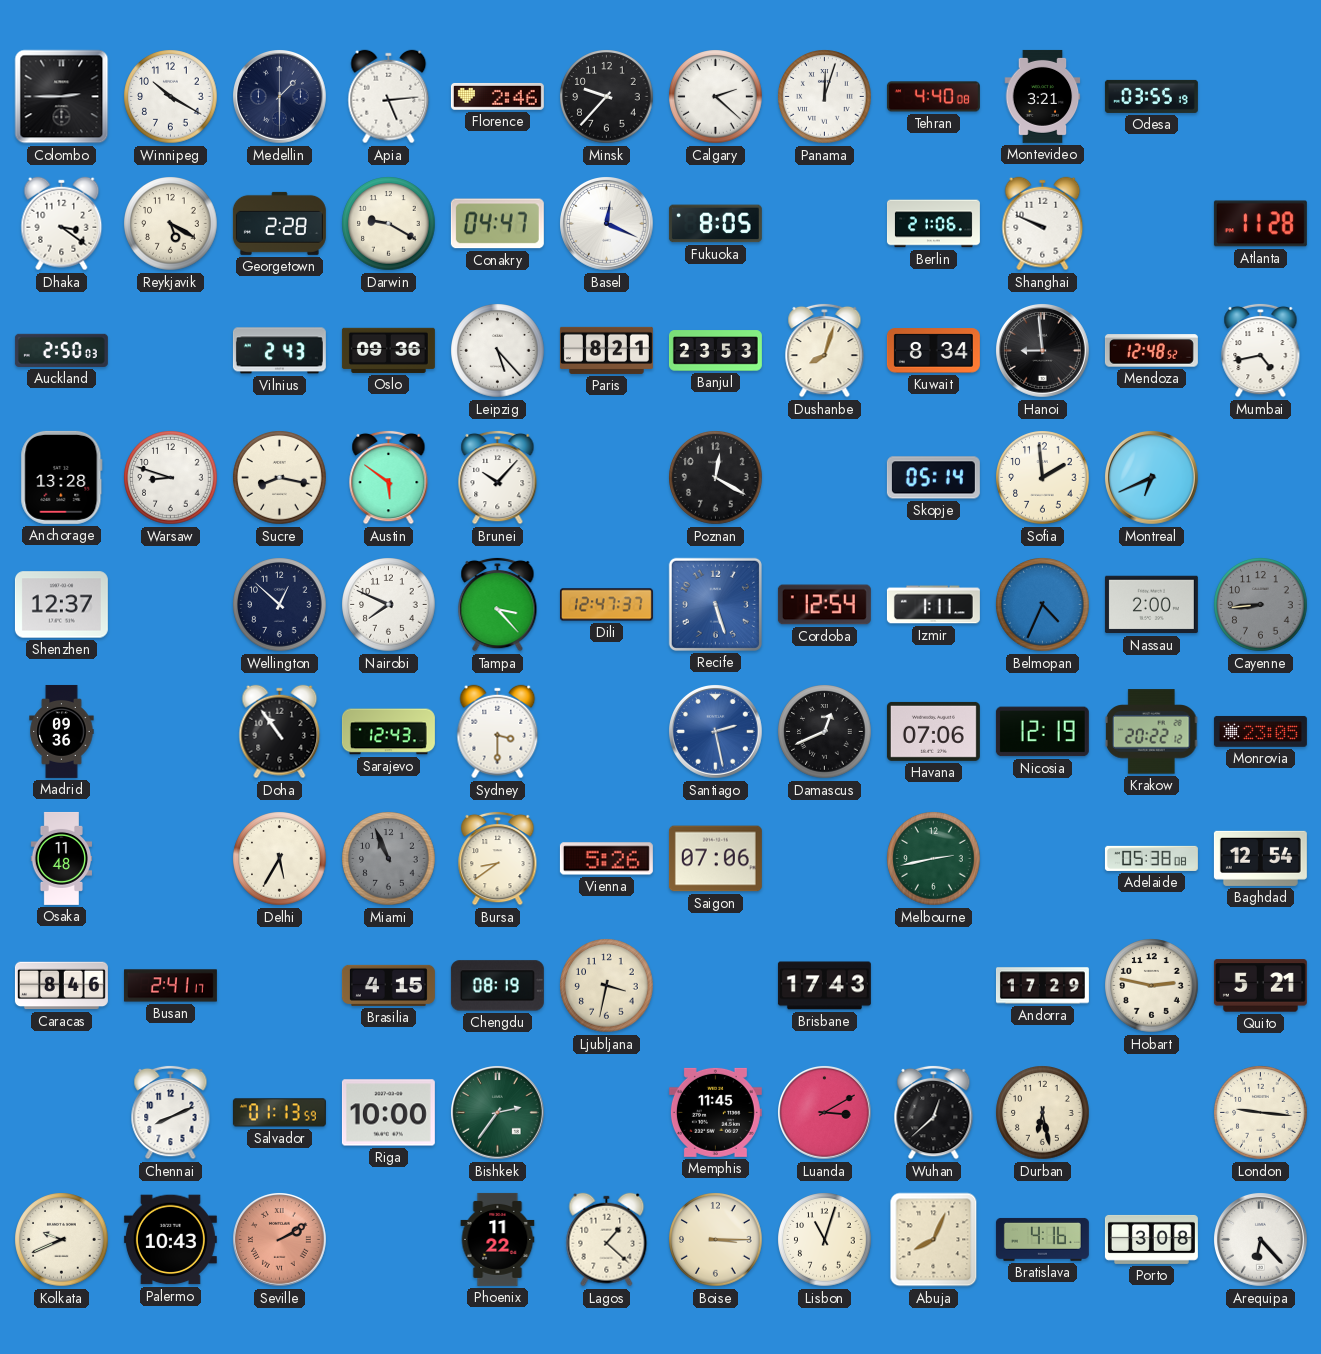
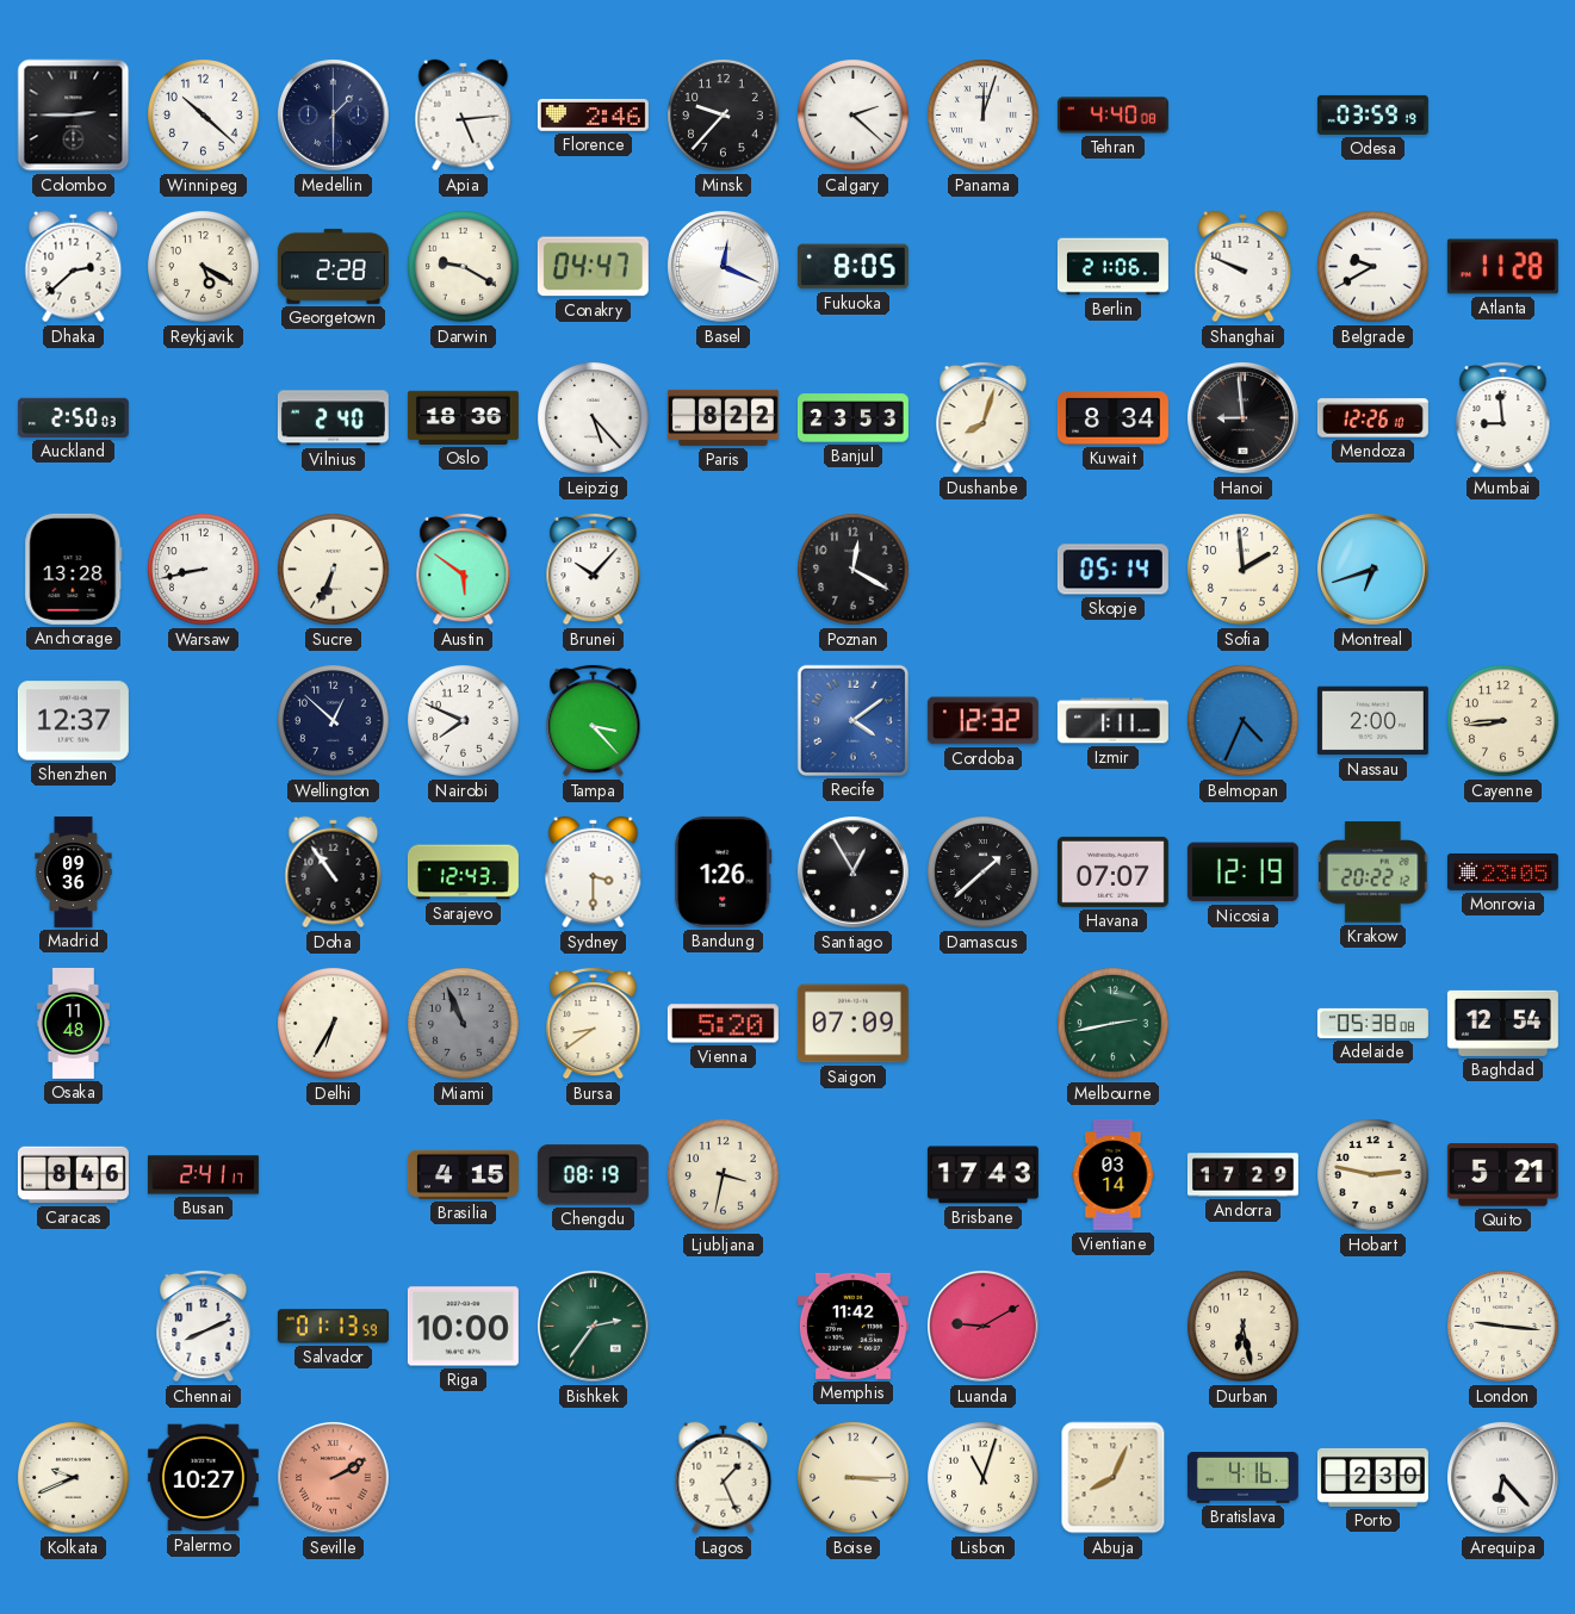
Winnipeg: 10:20 -> 10:22 (204, 116)
Montevideo: 3:21 -> none (1043, 96)
Odesa: 03:55 -> 03:59 (1372, 114)
Dhaka: 3:21 -> 2:38 (74, 267)
Belgrade: none -> 9:40 (1374, 267)
Vilnius: 2:43 -> 2:40 (333, 418)
Oslo: 09:36 -> 18:36 (463, 417)
Paris: 8:21 -> 8:22 (723, 417)
Mendoza: 12:48 -> 12:26 (1372, 418)
Mumbai: 4:43 -> 8:59 (1503, 417)
Warsaw: 8:48 -> 8:43 (204, 570)
Sucre: 8:17 -> 6:34 (334, 570)
Montreal: 6:41 -> 6:42 (1374, 570)
Dili: 12:47 -> none (606, 605)
Recife: 5:27 -> 4:09 (852, 720)
Cordoba: 12:54 -> 12:32 (982, 721)
Cayenne dial: grey -> cream (1503, 721)
Bandung: none -> 1:26 (724, 871)
Santiago: 2:28 -> 12:55 (854, 873)
Santiago dial: blue -> black (854, 873)
Damascus: 12:41 -> 1:38 (984, 873)
Havana: 07:06 -> 07:07 (1112, 871)
Delhi: 5:35 -> 6:35 (334, 1024)
Vienna: 5:26 -> 5:20 (723, 1024)
Saigon: 07:06 -> 07:09 (852, 1024)
Vientiane: none -> 03:14 (1114, 1174)
Memphis: 11:45 -> 11:42 (852, 1326)
Luanda: 3:10 -> 9:10 (984, 1327)
Wuhan: 12:38 -> none (934, 1112)
Palermo: 10:43 -> 10:27 (203, 1478)
Phoenix: 11:22 -> none (498, 1239)
Lagos: 1:22 -> 1:26 (724, 1478)
Porto: 3:08 -> 2:30 (1372, 1477)
